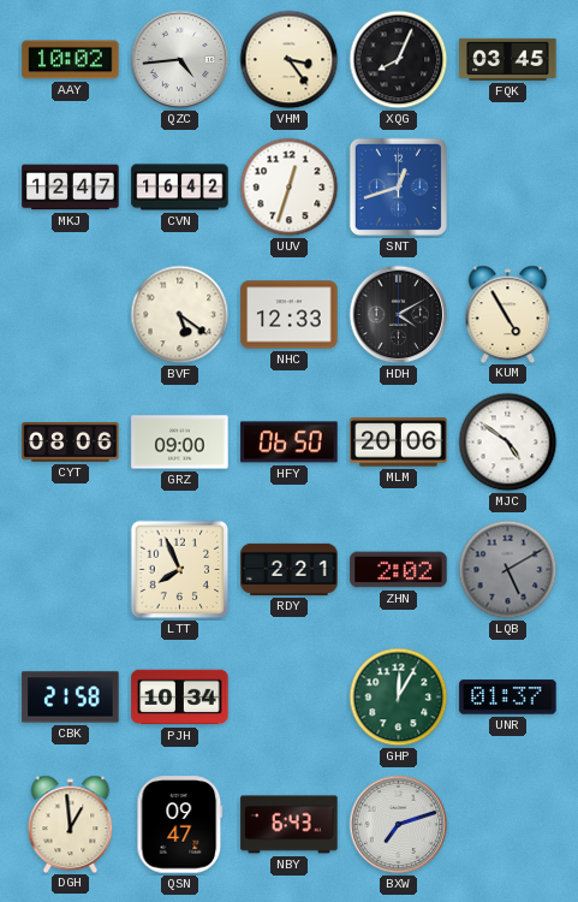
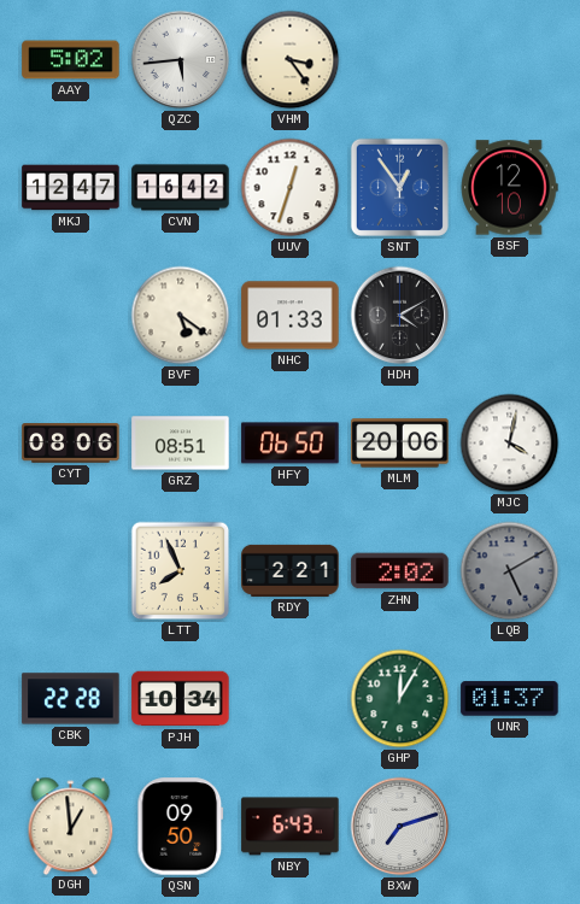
AAY: 10:02 -> 5:02 (71, 60)
QZC: 4:44 -> 5:44 (181, 60)
XQG: 8:04 -> none (399, 60)
FQK: 03:45 -> none (508, 59)
SNT: 12:42 -> 12:54 (399, 187)
BSF: none -> 12:10 (509, 188)
NHC: 12:33 -> 01:33 (291, 316)
KUM: 4:55 -> none (508, 314)
GRZ: 09:00 -> 08:51 (181, 444)
MJC: 4:51 -> 4:02 (510, 444)
CBK: 21:58 -> 22:28 (71, 699)
QSN: 09:47 -> 09:50 (181, 827)
